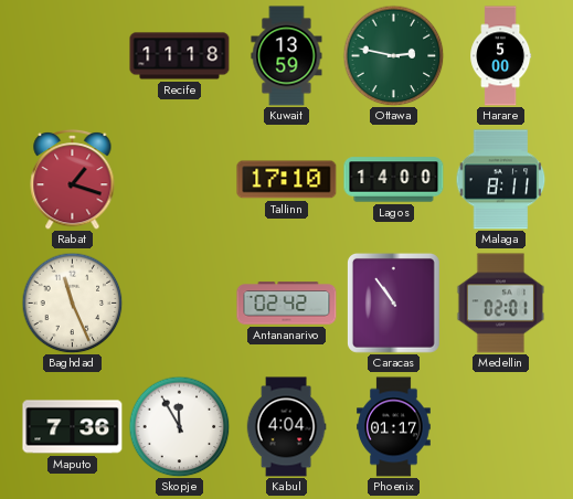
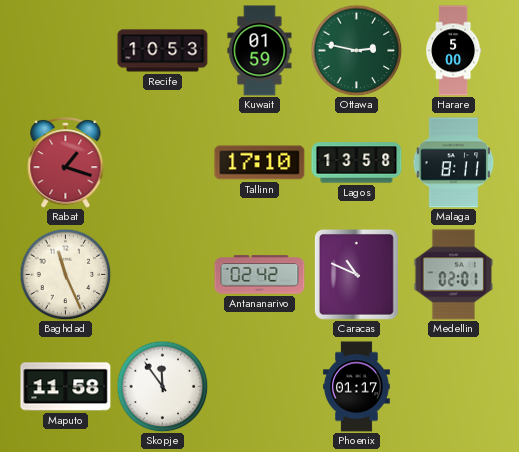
Recife: 11:18 -> 10:53 (163, 51)
Kuwait: 13:59 -> 01:59 (260, 51)
Lagos: 14:00 -> 13:58 (357, 163)
Caracas: 10:54 -> 10:49 (356, 274)
Maputo: 7:36 -> 11:58 (66, 387)
Skopje: 11:55 -> 11:54 (162, 386)
Kabul: 4:04 -> none (286, 427)
